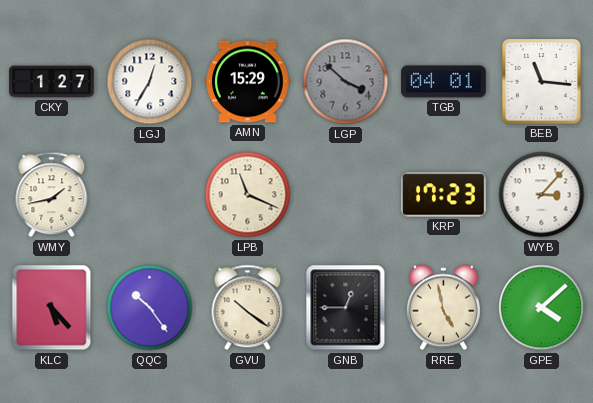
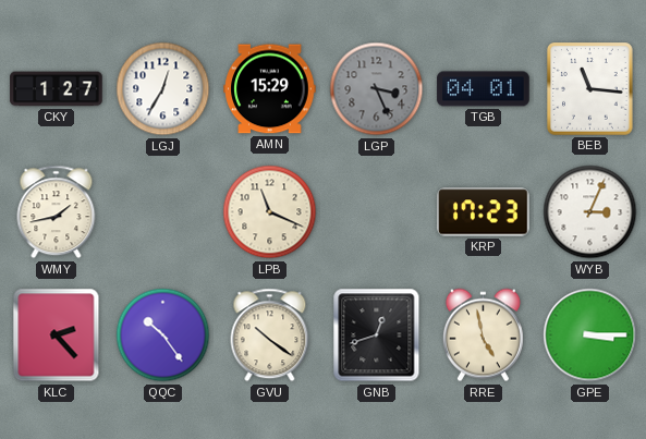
LGP: 3:52 -> 3:26 (377, 89)
WYB: 3:07 -> 3:04 (590, 212)
KLC: 5:23 -> 2:23 (57, 336)
GNB: 12:45 -> 12:42 (377, 336)
GPE: 4:08 -> 3:15 (590, 336)
